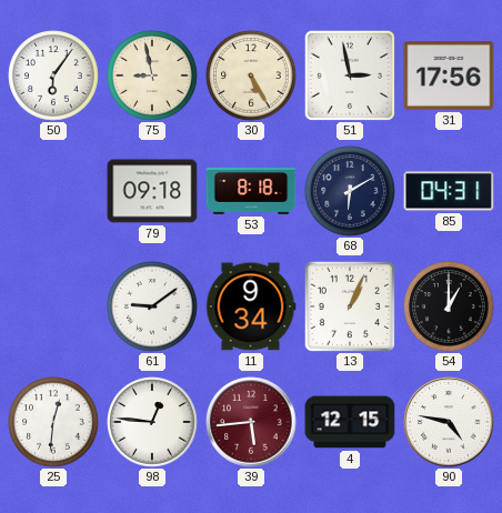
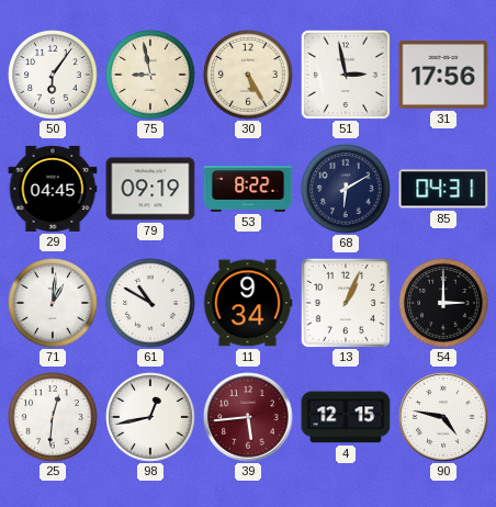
29: none -> 04:45 (53, 189)
79: 09:18 -> 09:19 (150, 189)
53: 8:18 -> 8:22 (248, 189)
71: none -> 1:01 (53, 303)
61: 9:09 -> 10:50 (150, 303)
54: 1:00 -> 3:00 (443, 303)
98: 12:46 -> 12:43 (150, 417)
